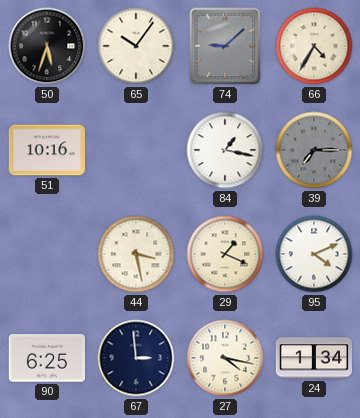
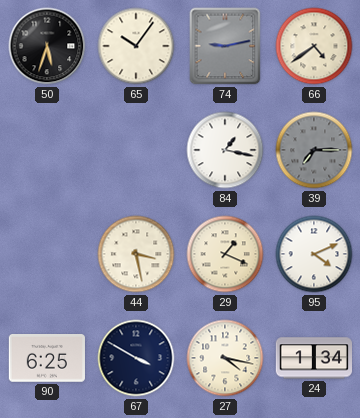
74: 9:08 -> 9:13 (225, 46)
66: 4:35 -> 4:39 (314, 46)
51: 10:16 -> none (46, 150)
67: 2:59 -> 3:50 (136, 358)
